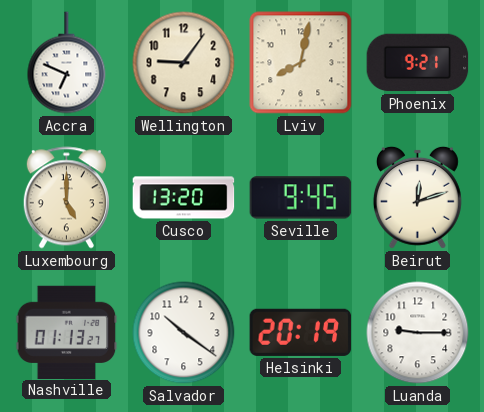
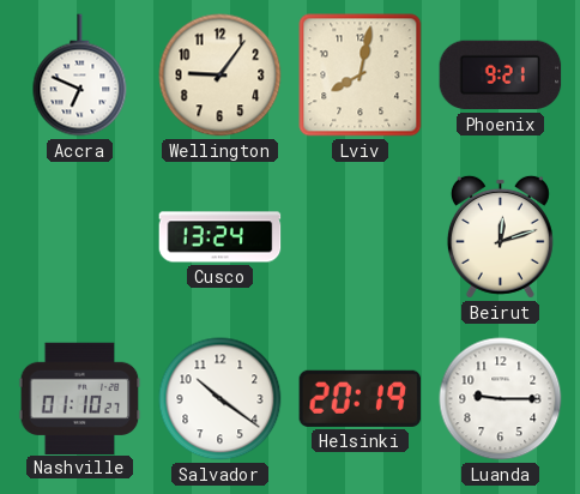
Luxembourg: 5:00 -> none (66, 198)
Cusco: 13:20 -> 13:24 (220, 237)
Seville: 9:45 -> none (301, 198)
Nashville: 01:13 -> 01:10 (80, 398)
